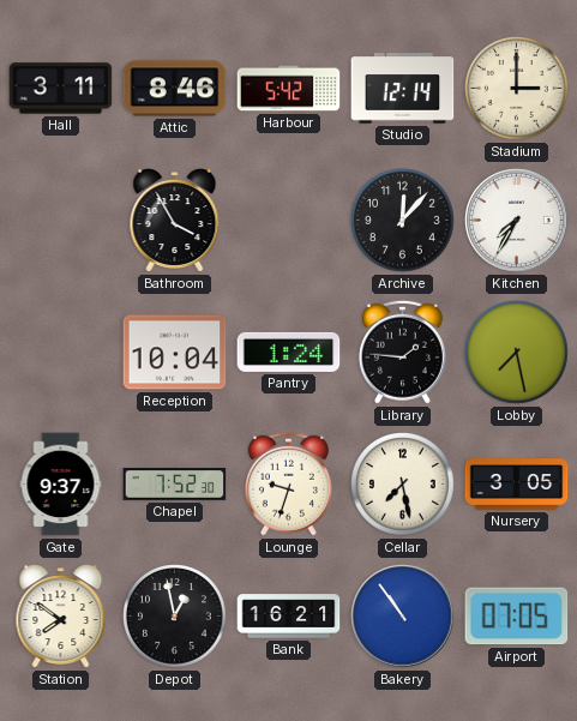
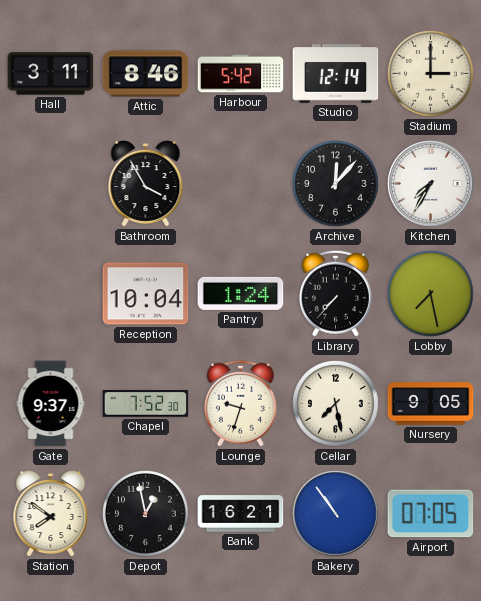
Library: 1:46 -> 7:37 (335, 293)
Nursery: 3:05 -> 9:05 (431, 404)
